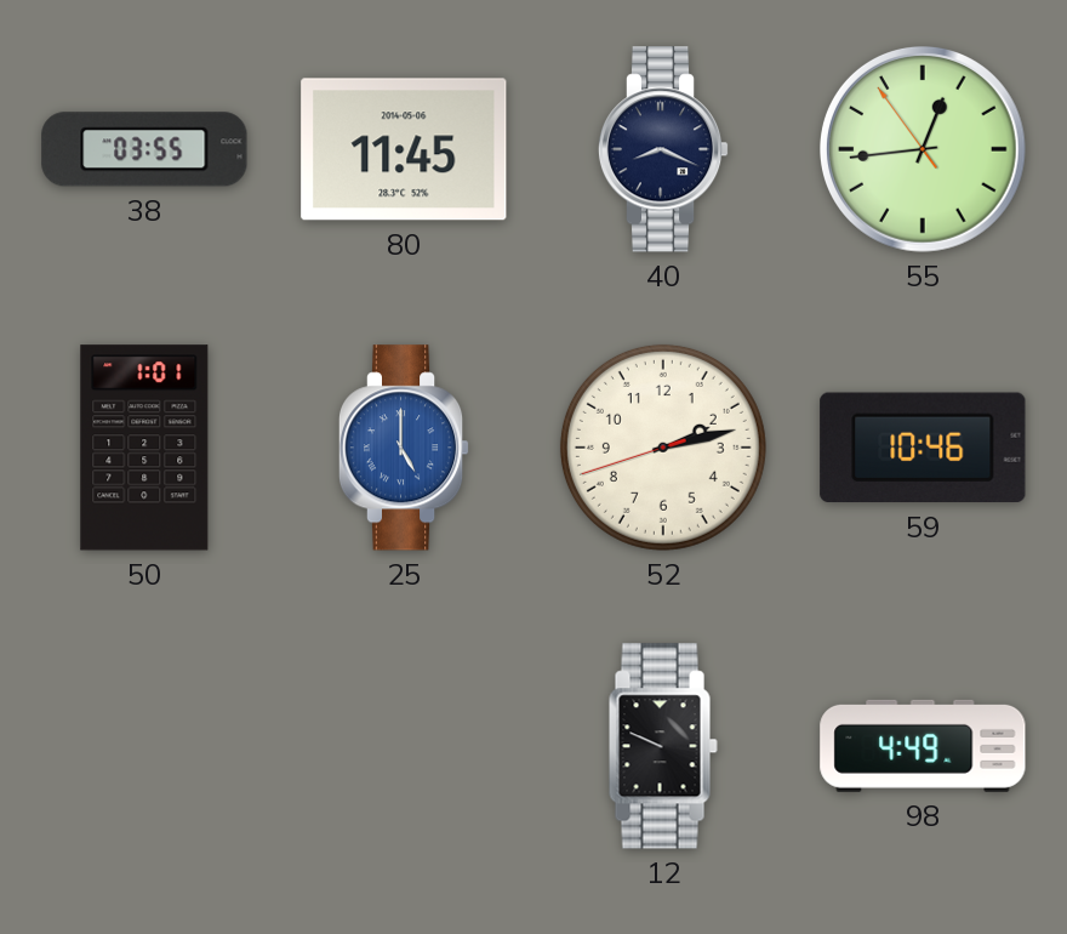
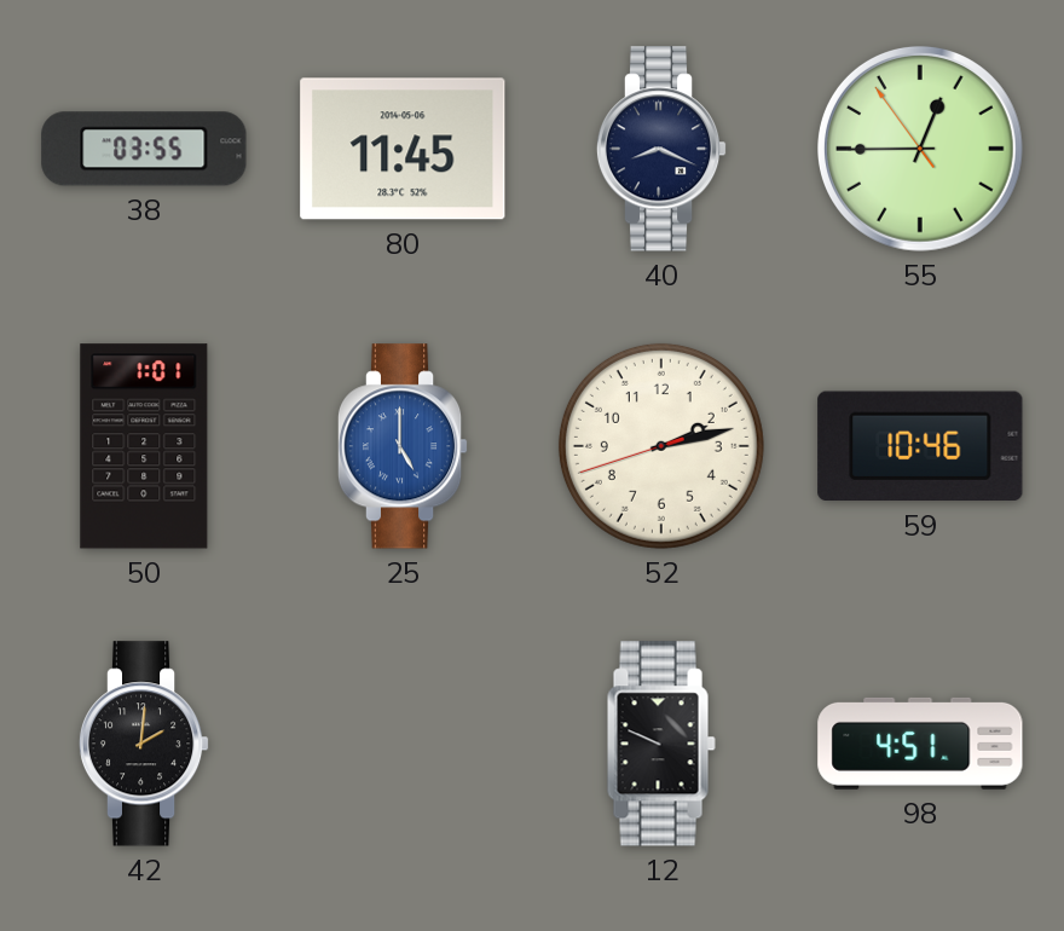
55: 12:43 -> 12:44 (921, 150)
42: none -> 2:01 (144, 744)
98: 4:49 -> 4:51 (920, 744)
